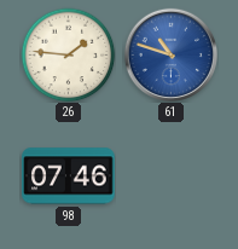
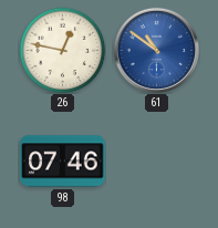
26: 1:46 -> 12:47 (62, 50)
61: 10:48 -> 10:51 (156, 50)
